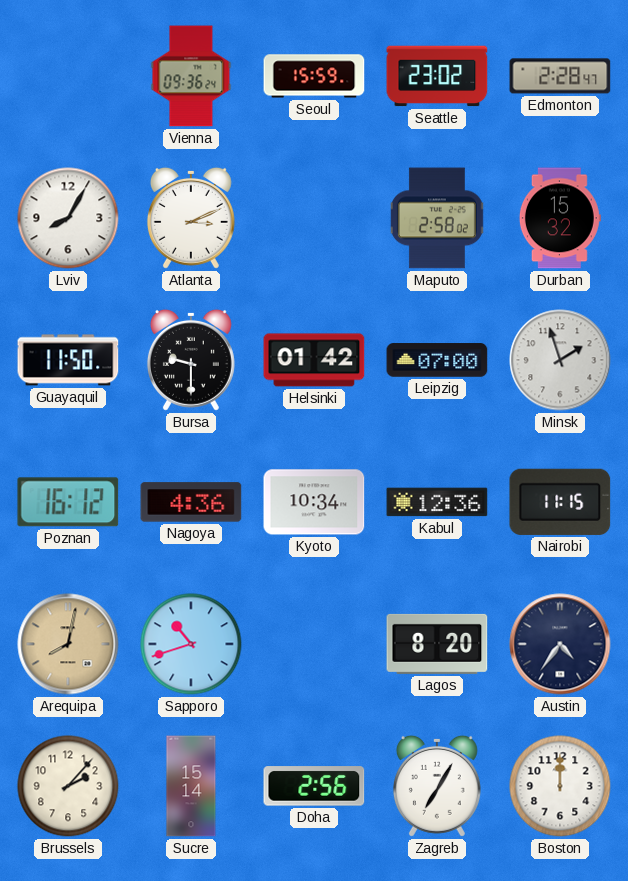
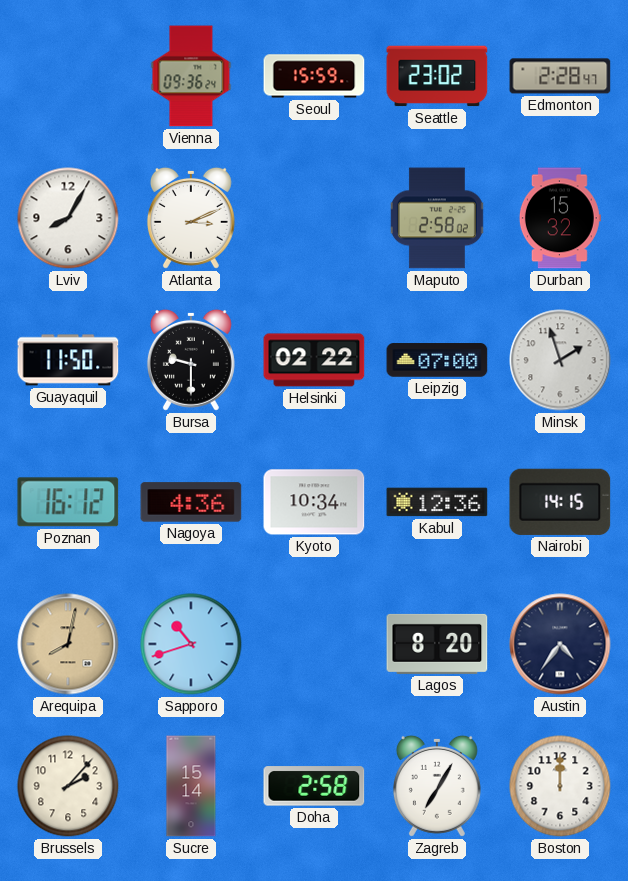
Helsinki: 01:42 -> 02:22 (314, 360)
Nairobi: 11:15 -> 14:15 (560, 502)
Doha: 2:56 -> 2:58 (314, 786)
